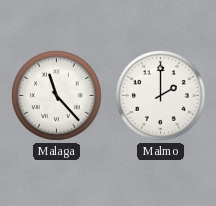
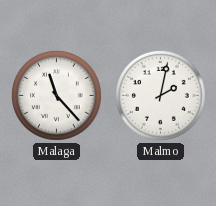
Malmo: 2:00 -> 2:02 (160, 95)
